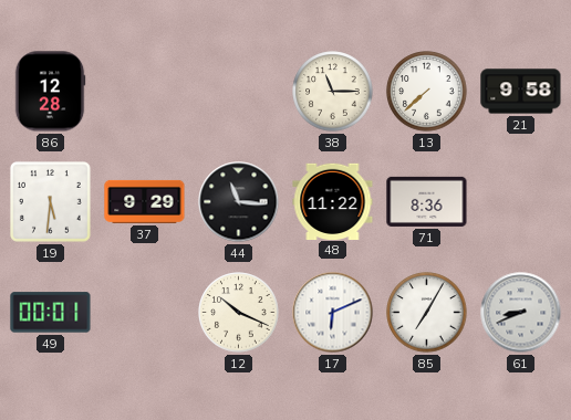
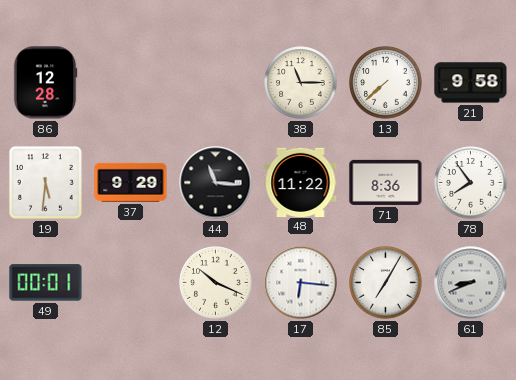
78: none -> 7:54 (471, 183)
17: 6:11 -> 6:16 (301, 283)
